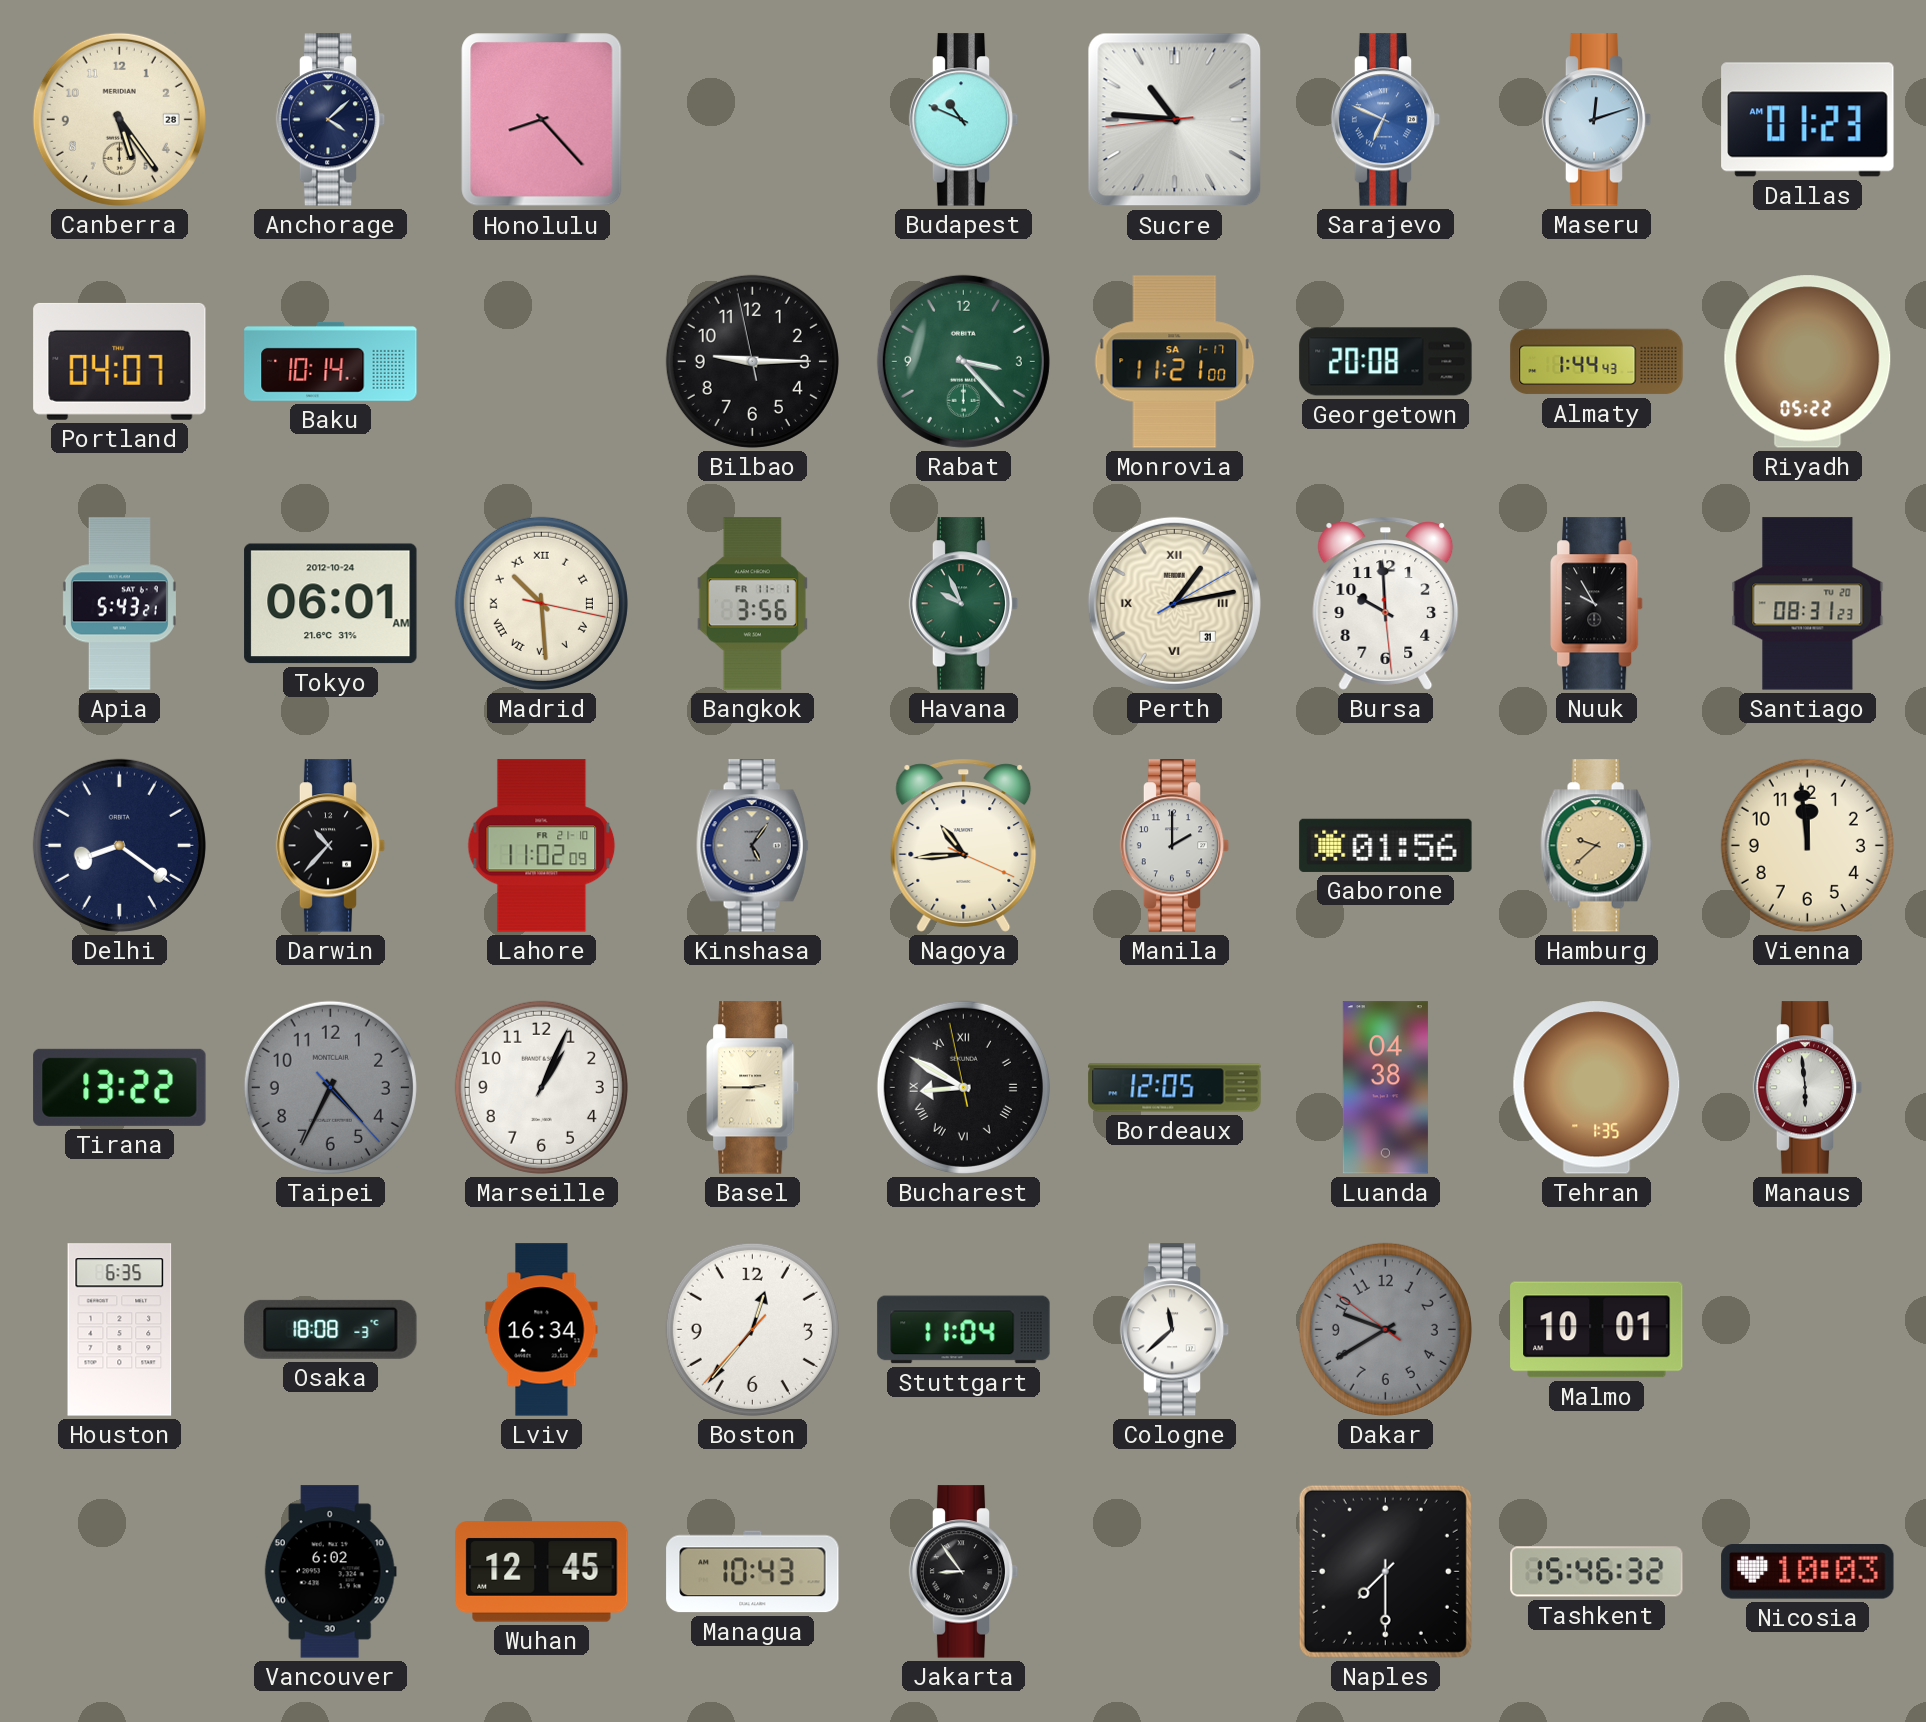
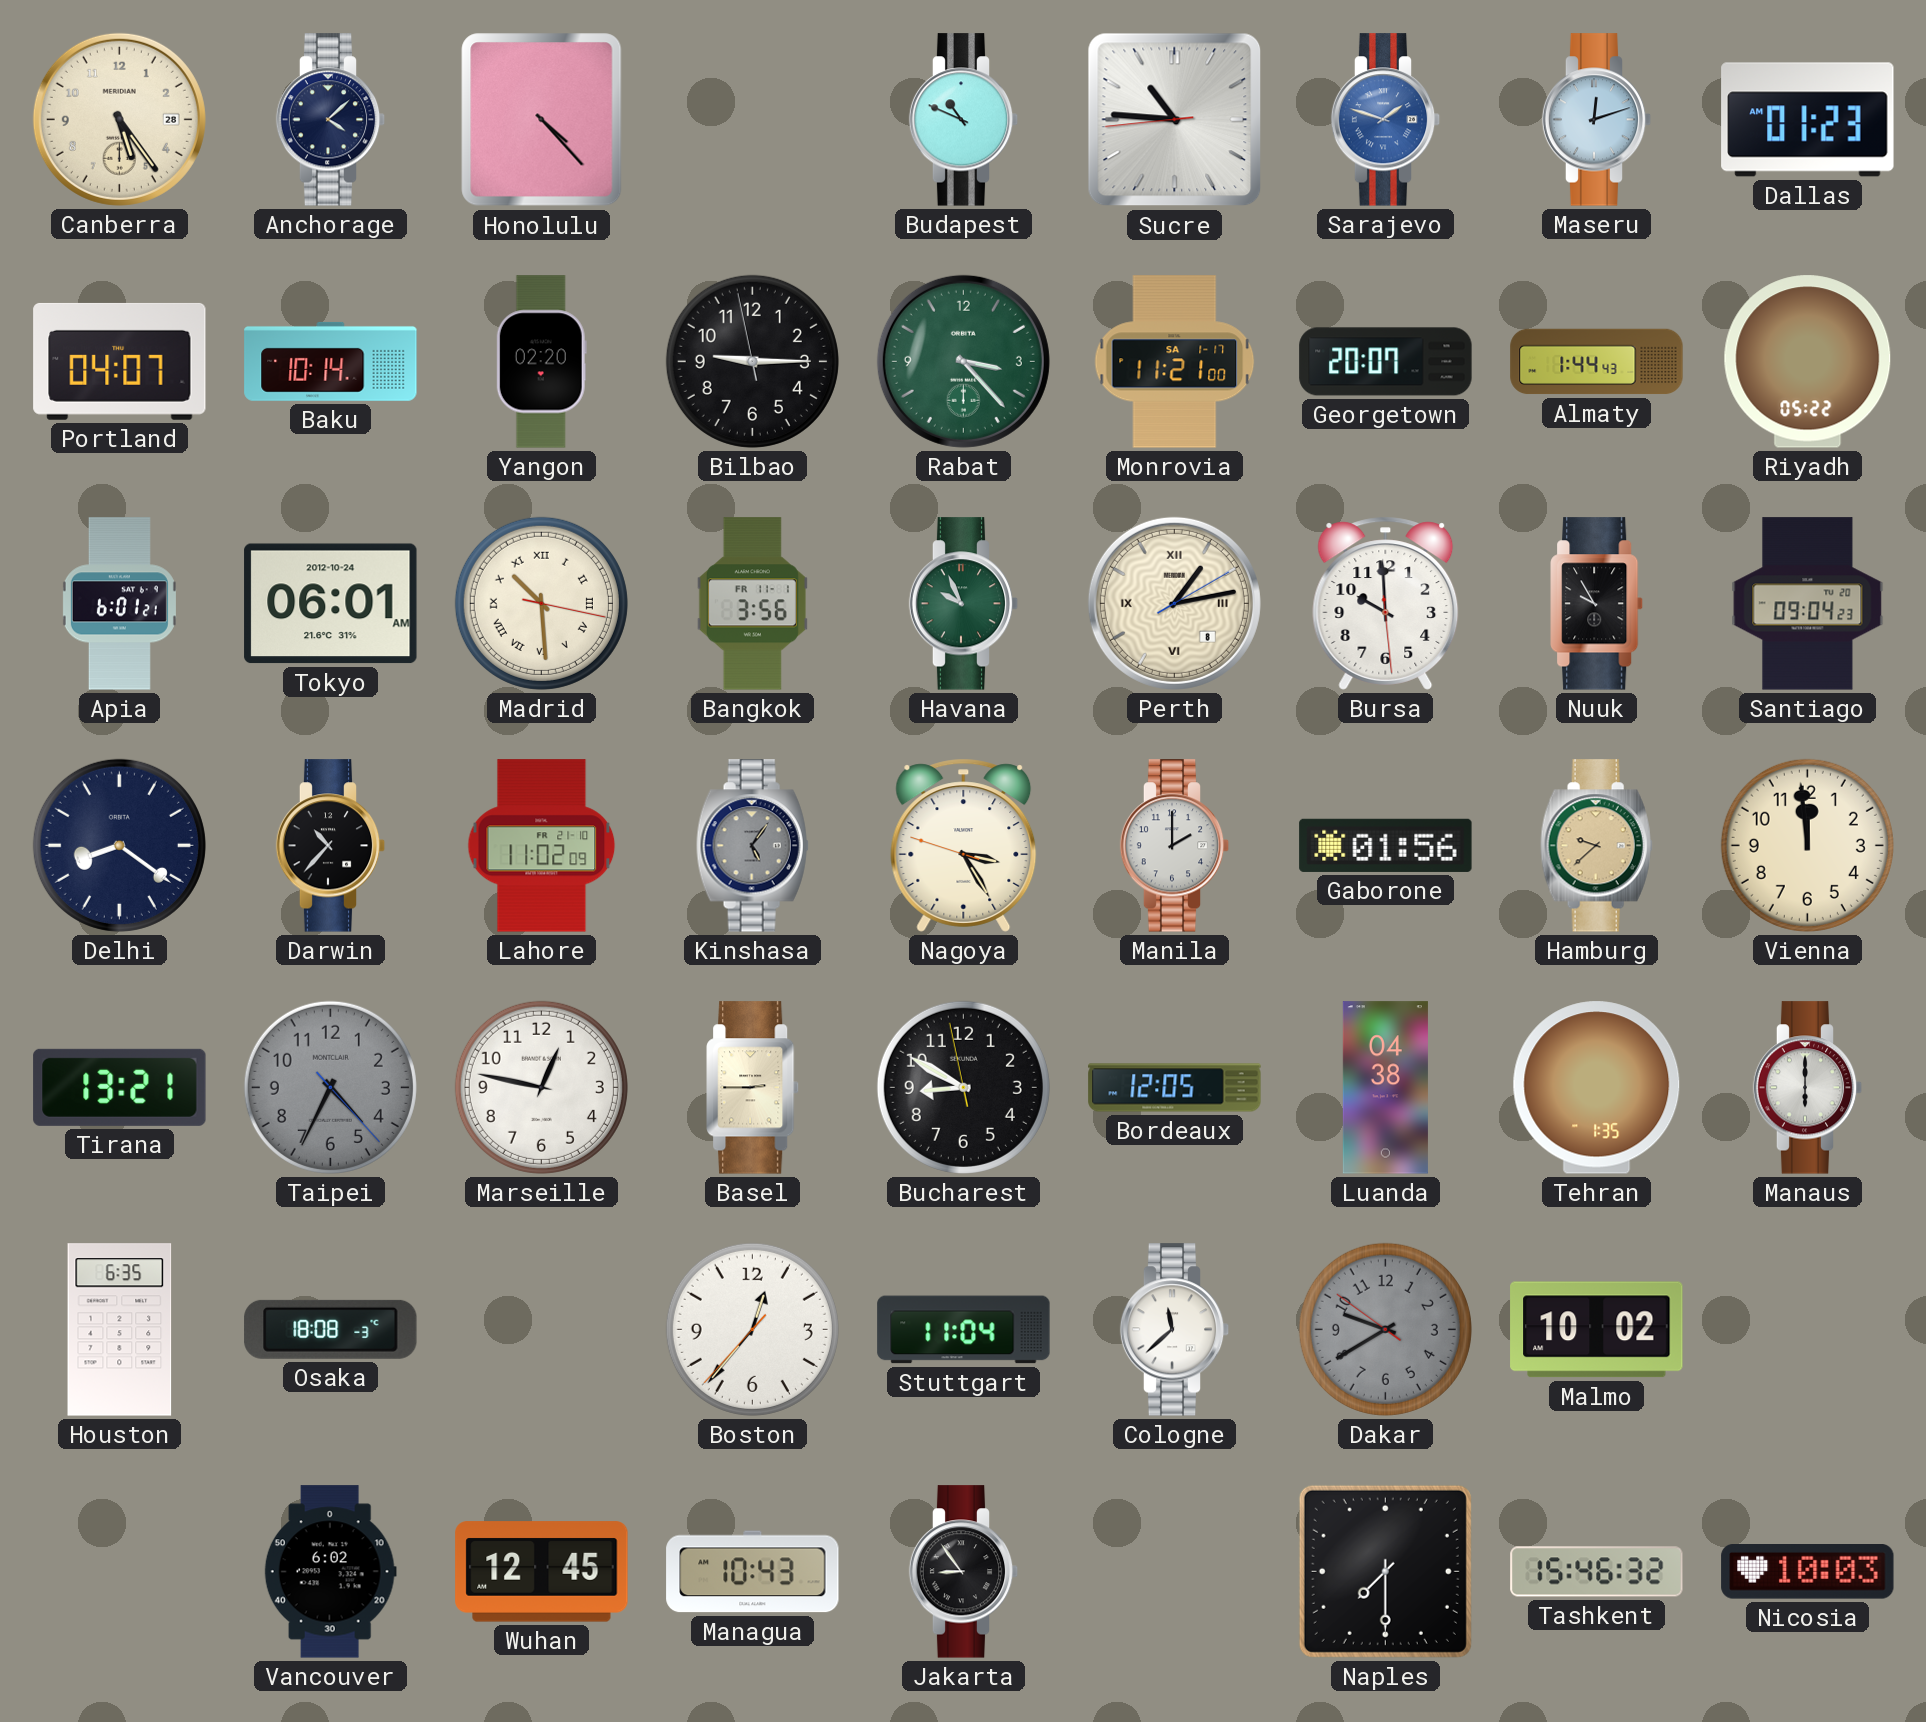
Honolulu: 8:23 -> 4:23 (542, 120)
Sarajevo: 6:49 -> 1:48 (1386, 120)
Yangon: none -> 02:20 (541, 362)
Georgetown: 20:08 -> 20:07 (1386, 362)
Apia: 5:43 -> 6:01 (119, 604)
Perth date: 31 -> 8 (1174, 603)
Santiago: 08:31 -> 09:04 (1808, 604)
Nagoya: 10:44 -> 3:24 (964, 845)
Tirana: 13:22 -> 13:21 (120, 1087)
Marseille: 1:04 -> 12:47 (541, 1087)
Bucharest numerals: Roman -> Arabic (963, 1087)
Manaus: 5:59 -> 6:00 (1808, 1088)
Lviv: 16:34 -> none (542, 1330)
Malmo: 10:01 -> 10:02 (1597, 1330)
